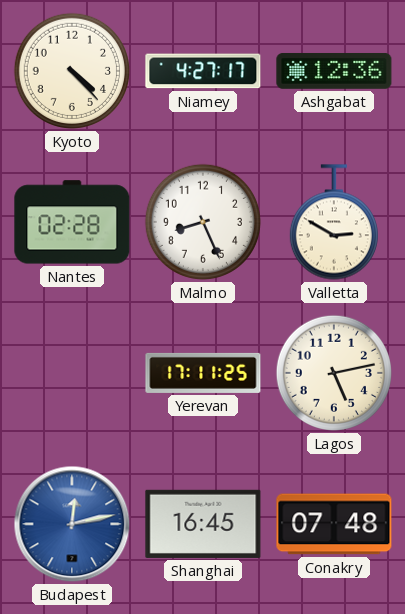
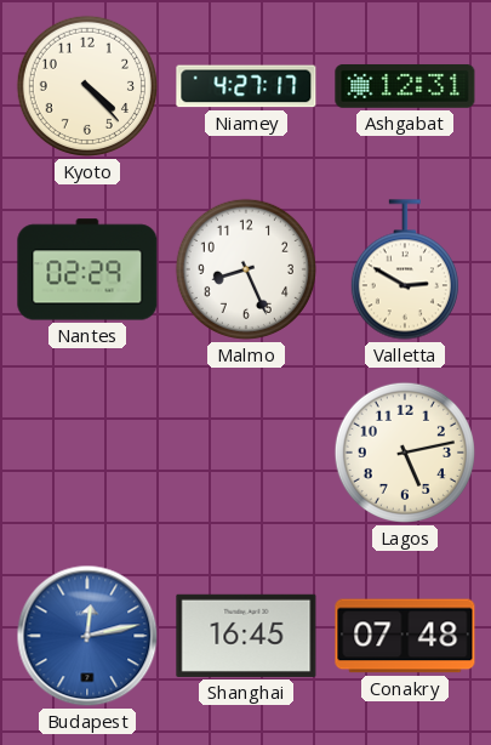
Ashgabat: 12:36 -> 12:31 (405, 86)
Nantes: 02:28 -> 02:29 (87, 269)
Yerevan: 17:11 -> none (203, 373)
